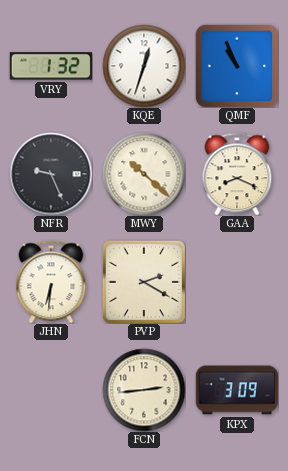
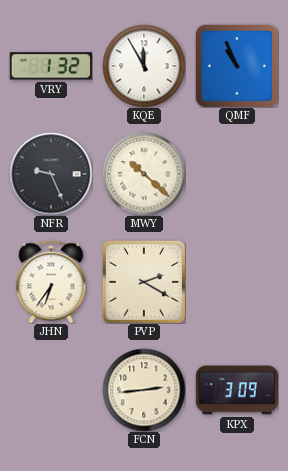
KQE: 12:33 -> 11:55 (144, 66)
GAA: 8:19 -> none (237, 174)
JHN: 6:31 -> 6:36 (51, 282)
